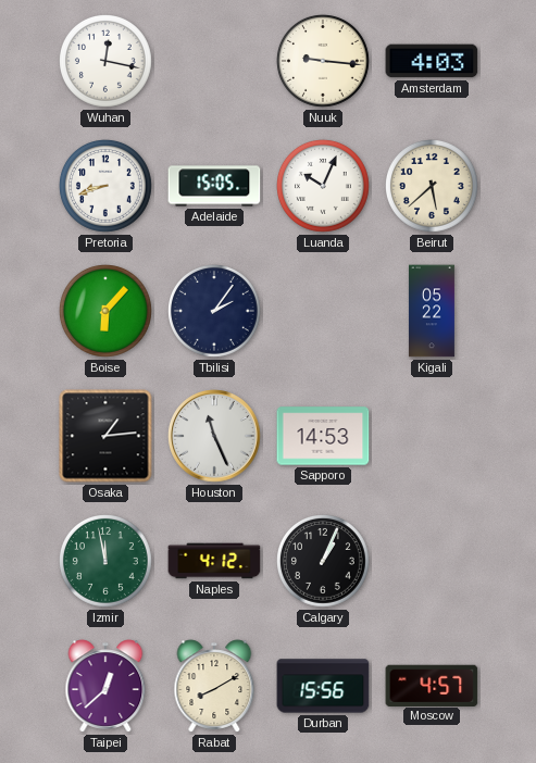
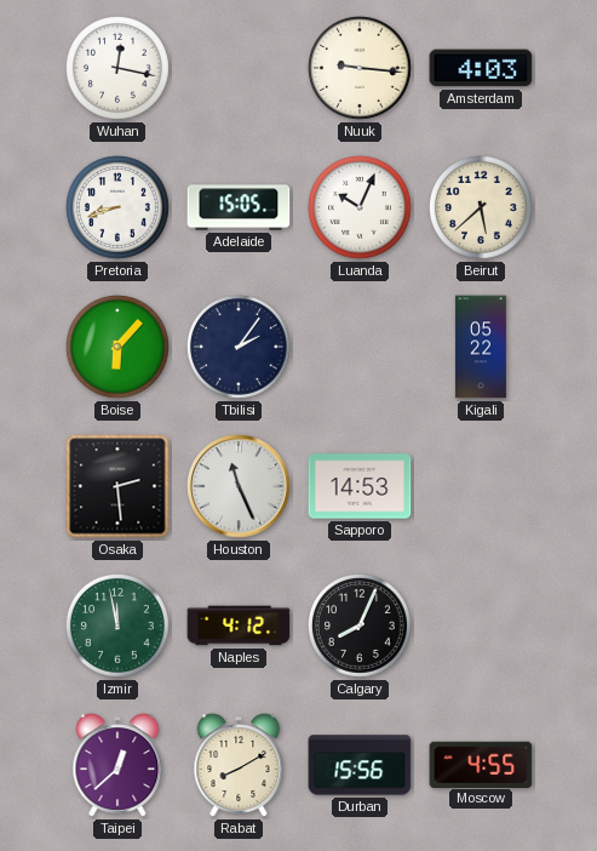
Osaka: 1:14 -> 2:29 (117, 486)
Calgary: 1:04 -> 8:04 (361, 627)
Moscow: 4:57 -> 4:55 (481, 764)
